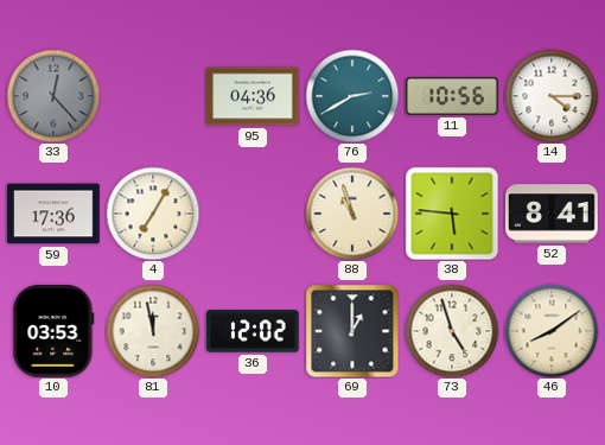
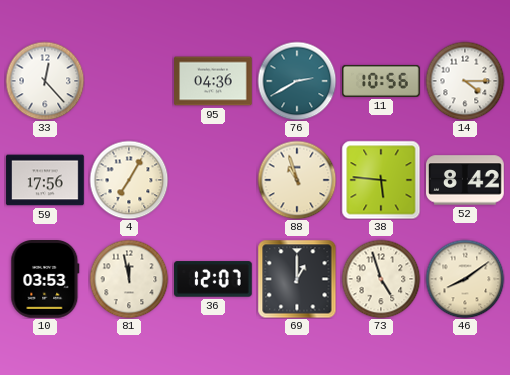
33 dial: grey -> white (45, 81)
59: 17:36 -> 17:56 (45, 180)
52: 8:41 -> 8:42 (466, 180)
36: 12:02 -> 12:07 (214, 279)
